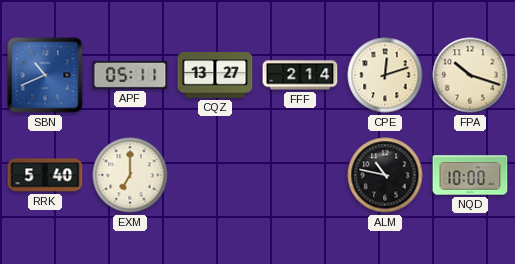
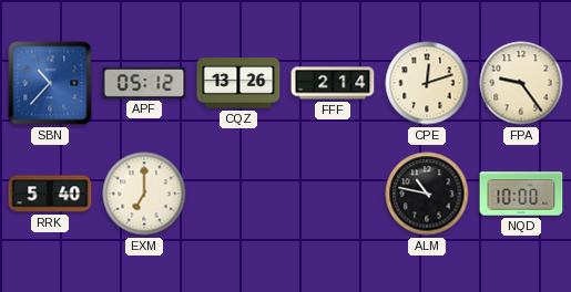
SBN: 10:41 -> 10:37 (50, 83)
APF: 05:11 -> 05:12 (144, 83)
CQZ: 13:27 -> 13:26 (238, 83)
FPA: 10:18 -> 9:24 (521, 83)
